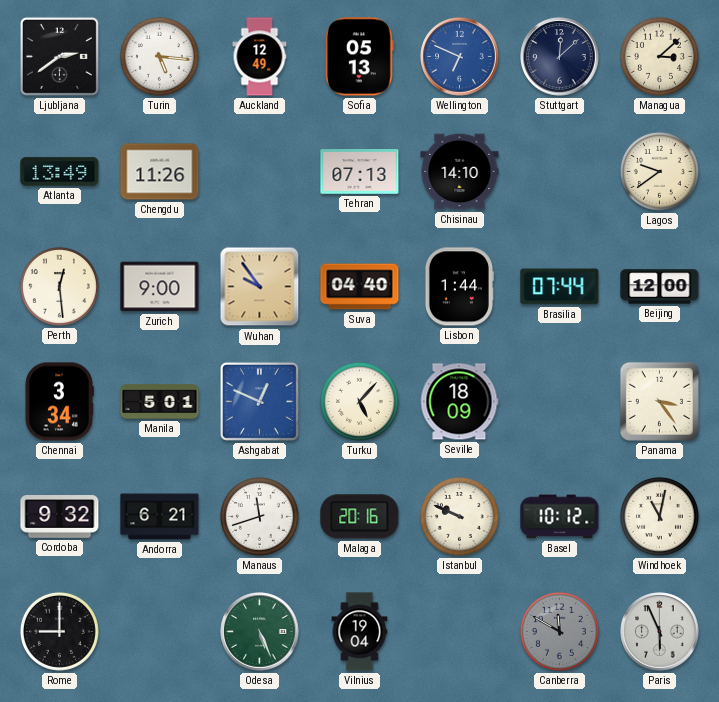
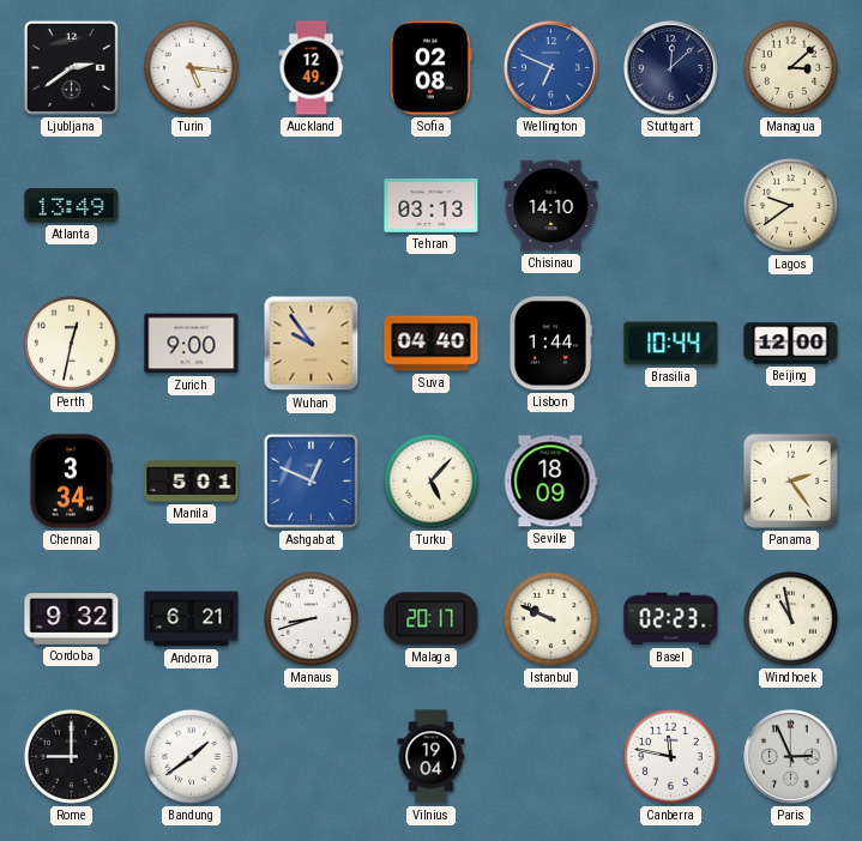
Sofia: 05:13 -> 02:08 (430, 68)
Chengdu: 11:26 -> none (160, 172)
Tehran: 07:13 -> 03:13 (432, 206)
Perth: 12:29 -> 12:32 (71, 343)
Brasilia: 07:44 -> 10:44 (671, 344)
Panama: 3:24 -> 2:24 (790, 480)
Manaus: 11:42 -> 8:42 (311, 618)
Malaga: 20:16 -> 20:17 (432, 619)
Basel: 10:12 -> 02:23 (671, 619)
Windhoek: 11:02 -> 10:58 (790, 618)
Bandung: none -> 1:39 (191, 756)
Odesa: 5:26 -> none (260, 632)
Canberra: 11:50 -> 11:47 (670, 756)
Canberra dial: grey -> white (670, 756)
Paris: 5:56 -> 2:56 (791, 757)
